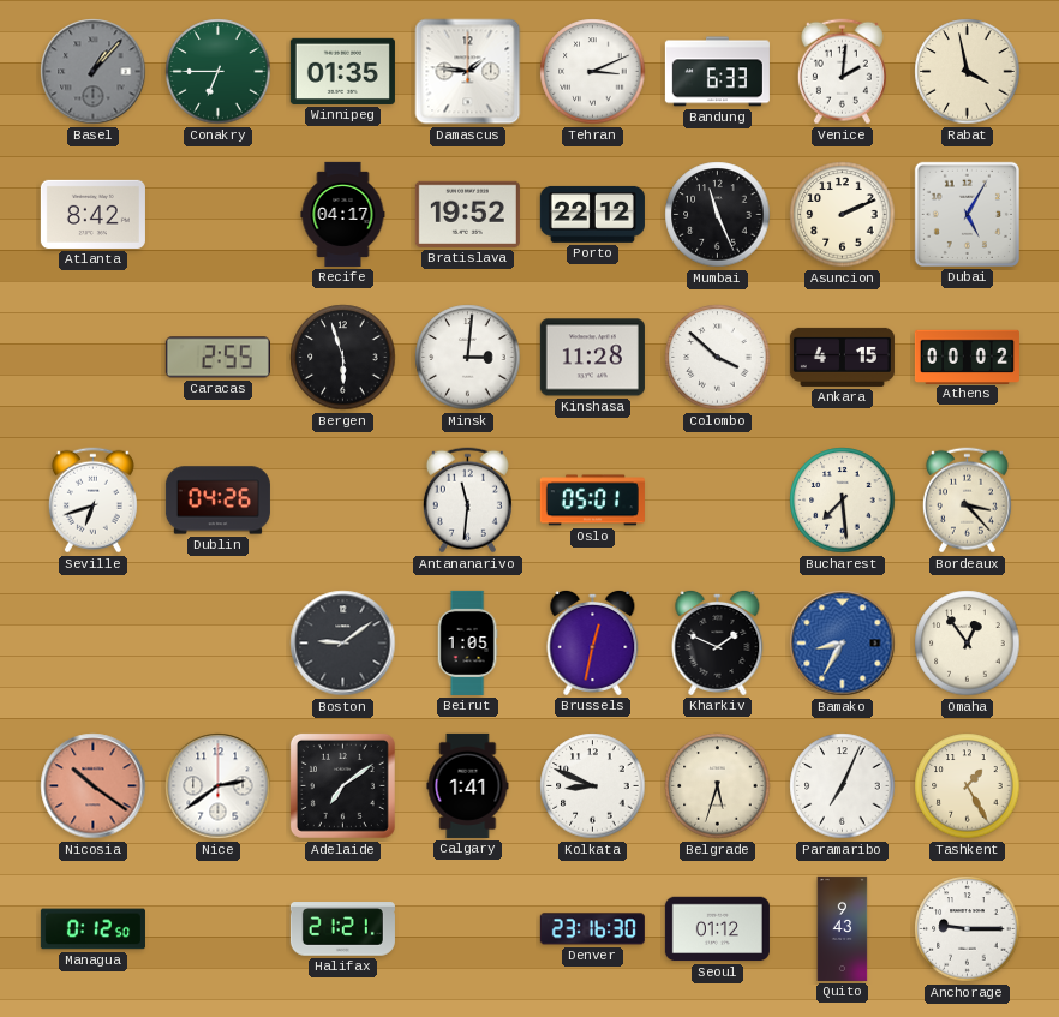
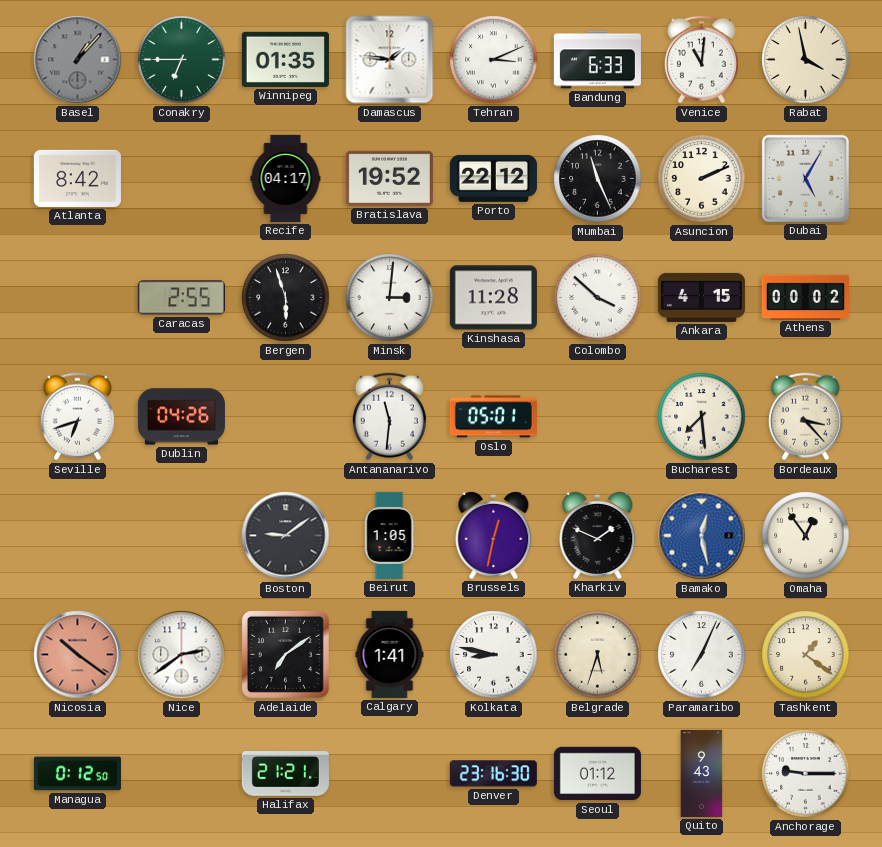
Venice: 2:01 -> 11:01 (701, 60)
Bamako: 8:35 -> 12:28 (702, 536)
Kolkata: 8:49 -> 8:47 (494, 655)
Tashkent: 1:25 -> 1:21 (806, 655)
